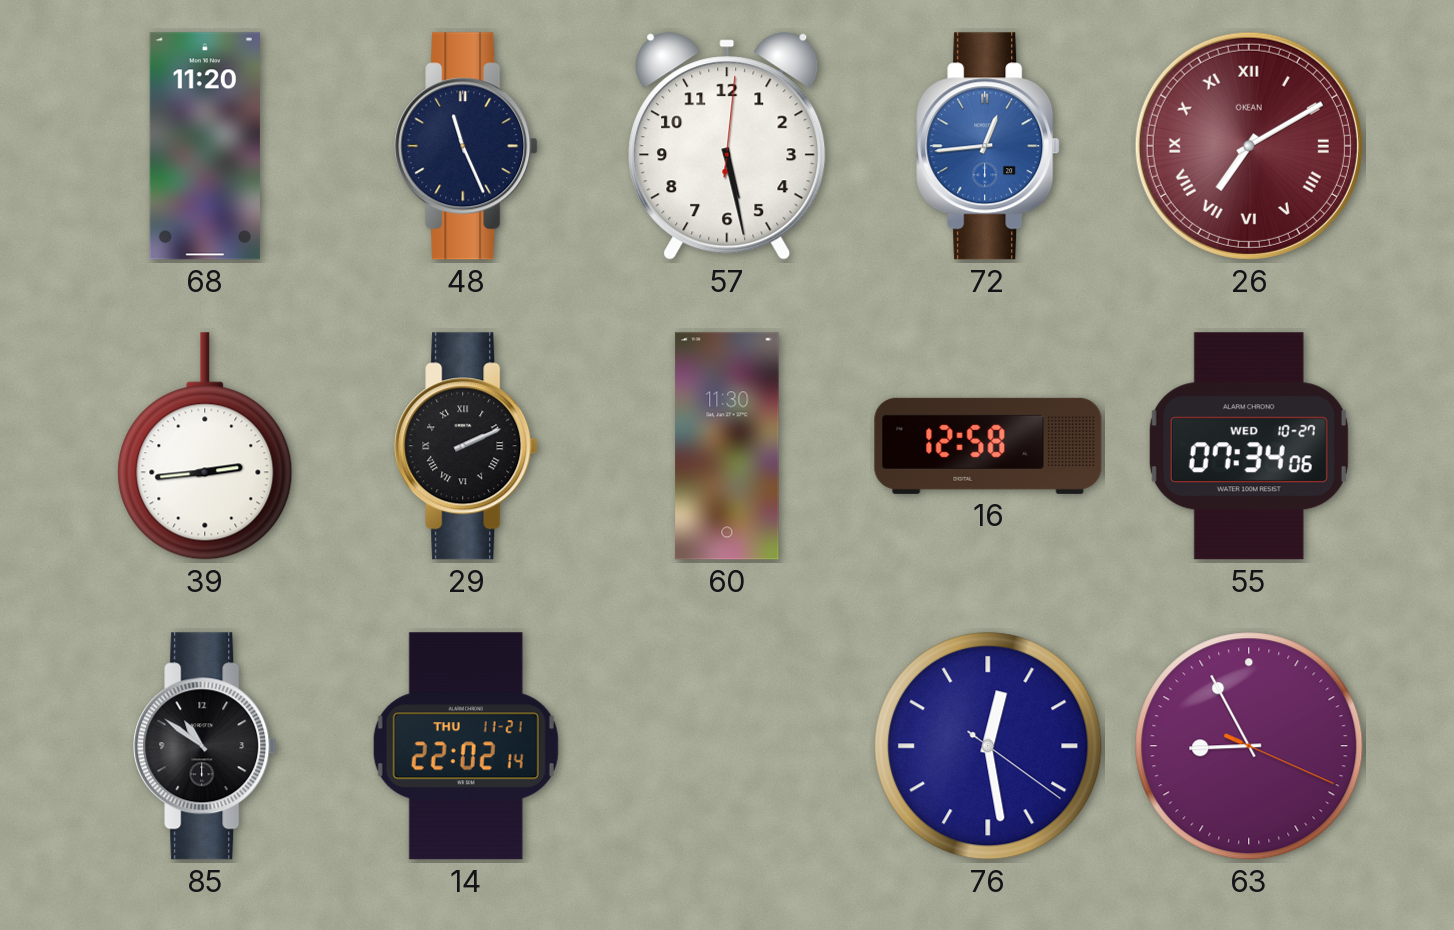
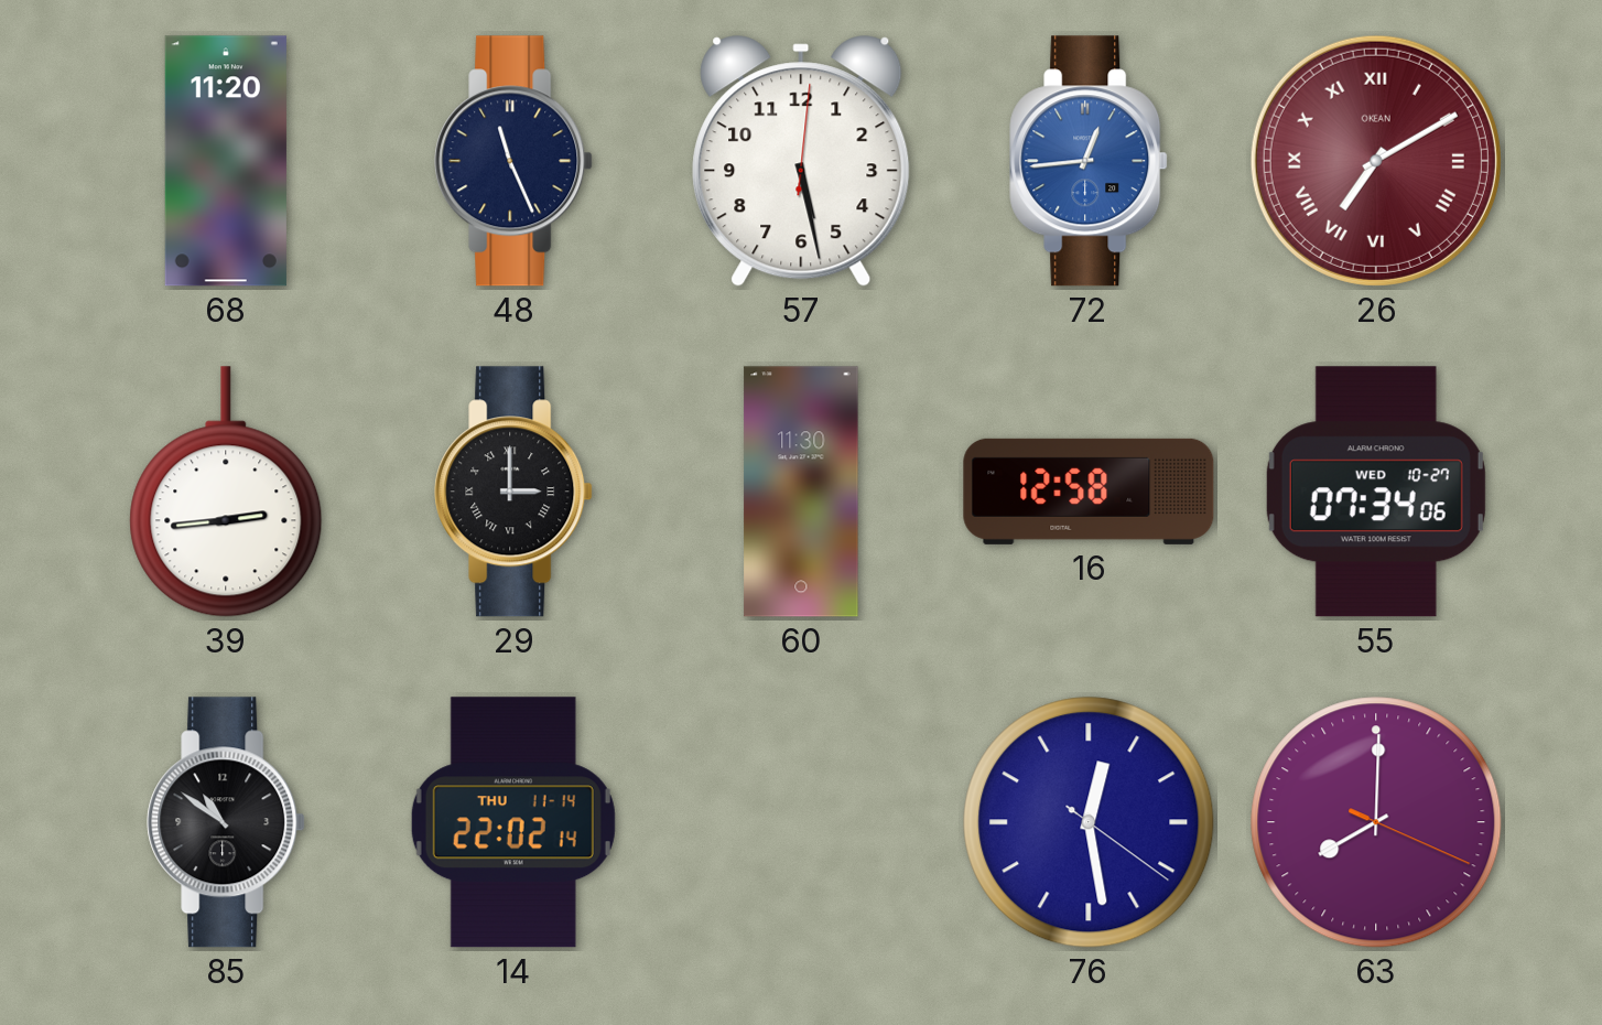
29: 2:11 -> 3:00 (513, 492)
14 date: THU 11-21 -> THU 11-14 (513, 822)
63: 8:55 -> 8:00 (1376, 822)
